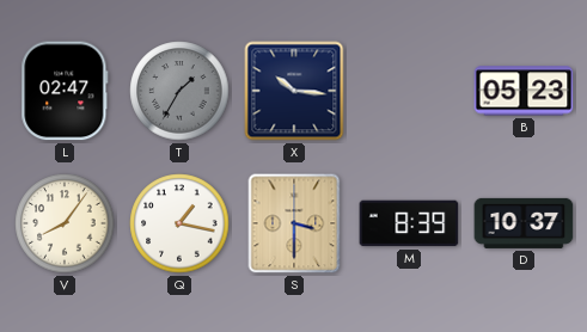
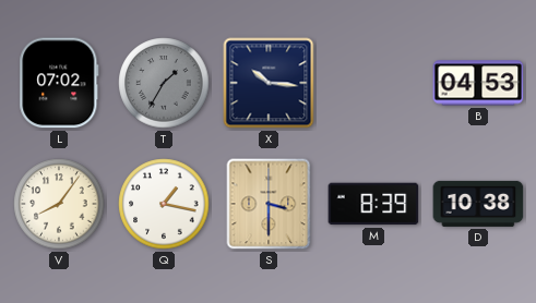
L: 02:47 -> 07:02 (59, 83)
B: 05:23 -> 04:53 (478, 83)
D: 10:37 -> 10:38 (478, 204)
